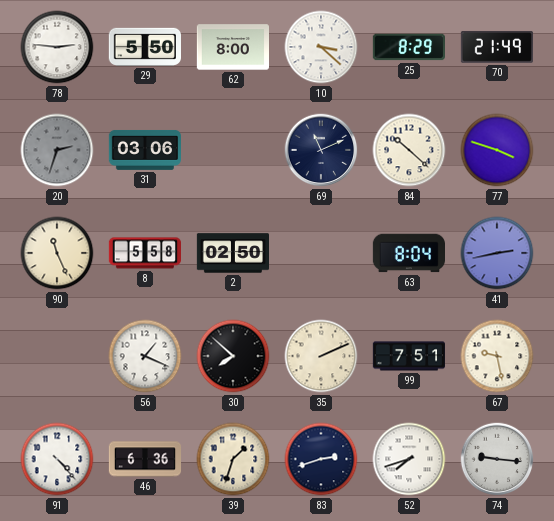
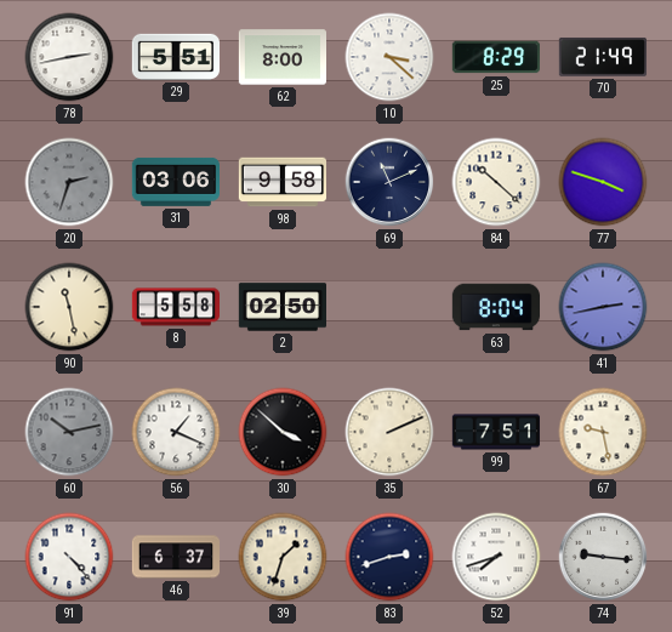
78: 2:46 -> 2:43 (69, 57)
29: 5:50 -> 5:51 (175, 57)
98: none -> 9:58 (281, 182)
90: 11:26 -> 11:28 (69, 307)
60: none -> 10:13 (69, 432)
30: 7:52 -> 3:52 (283, 432)
46: 6:36 -> 6:37 (176, 557)
